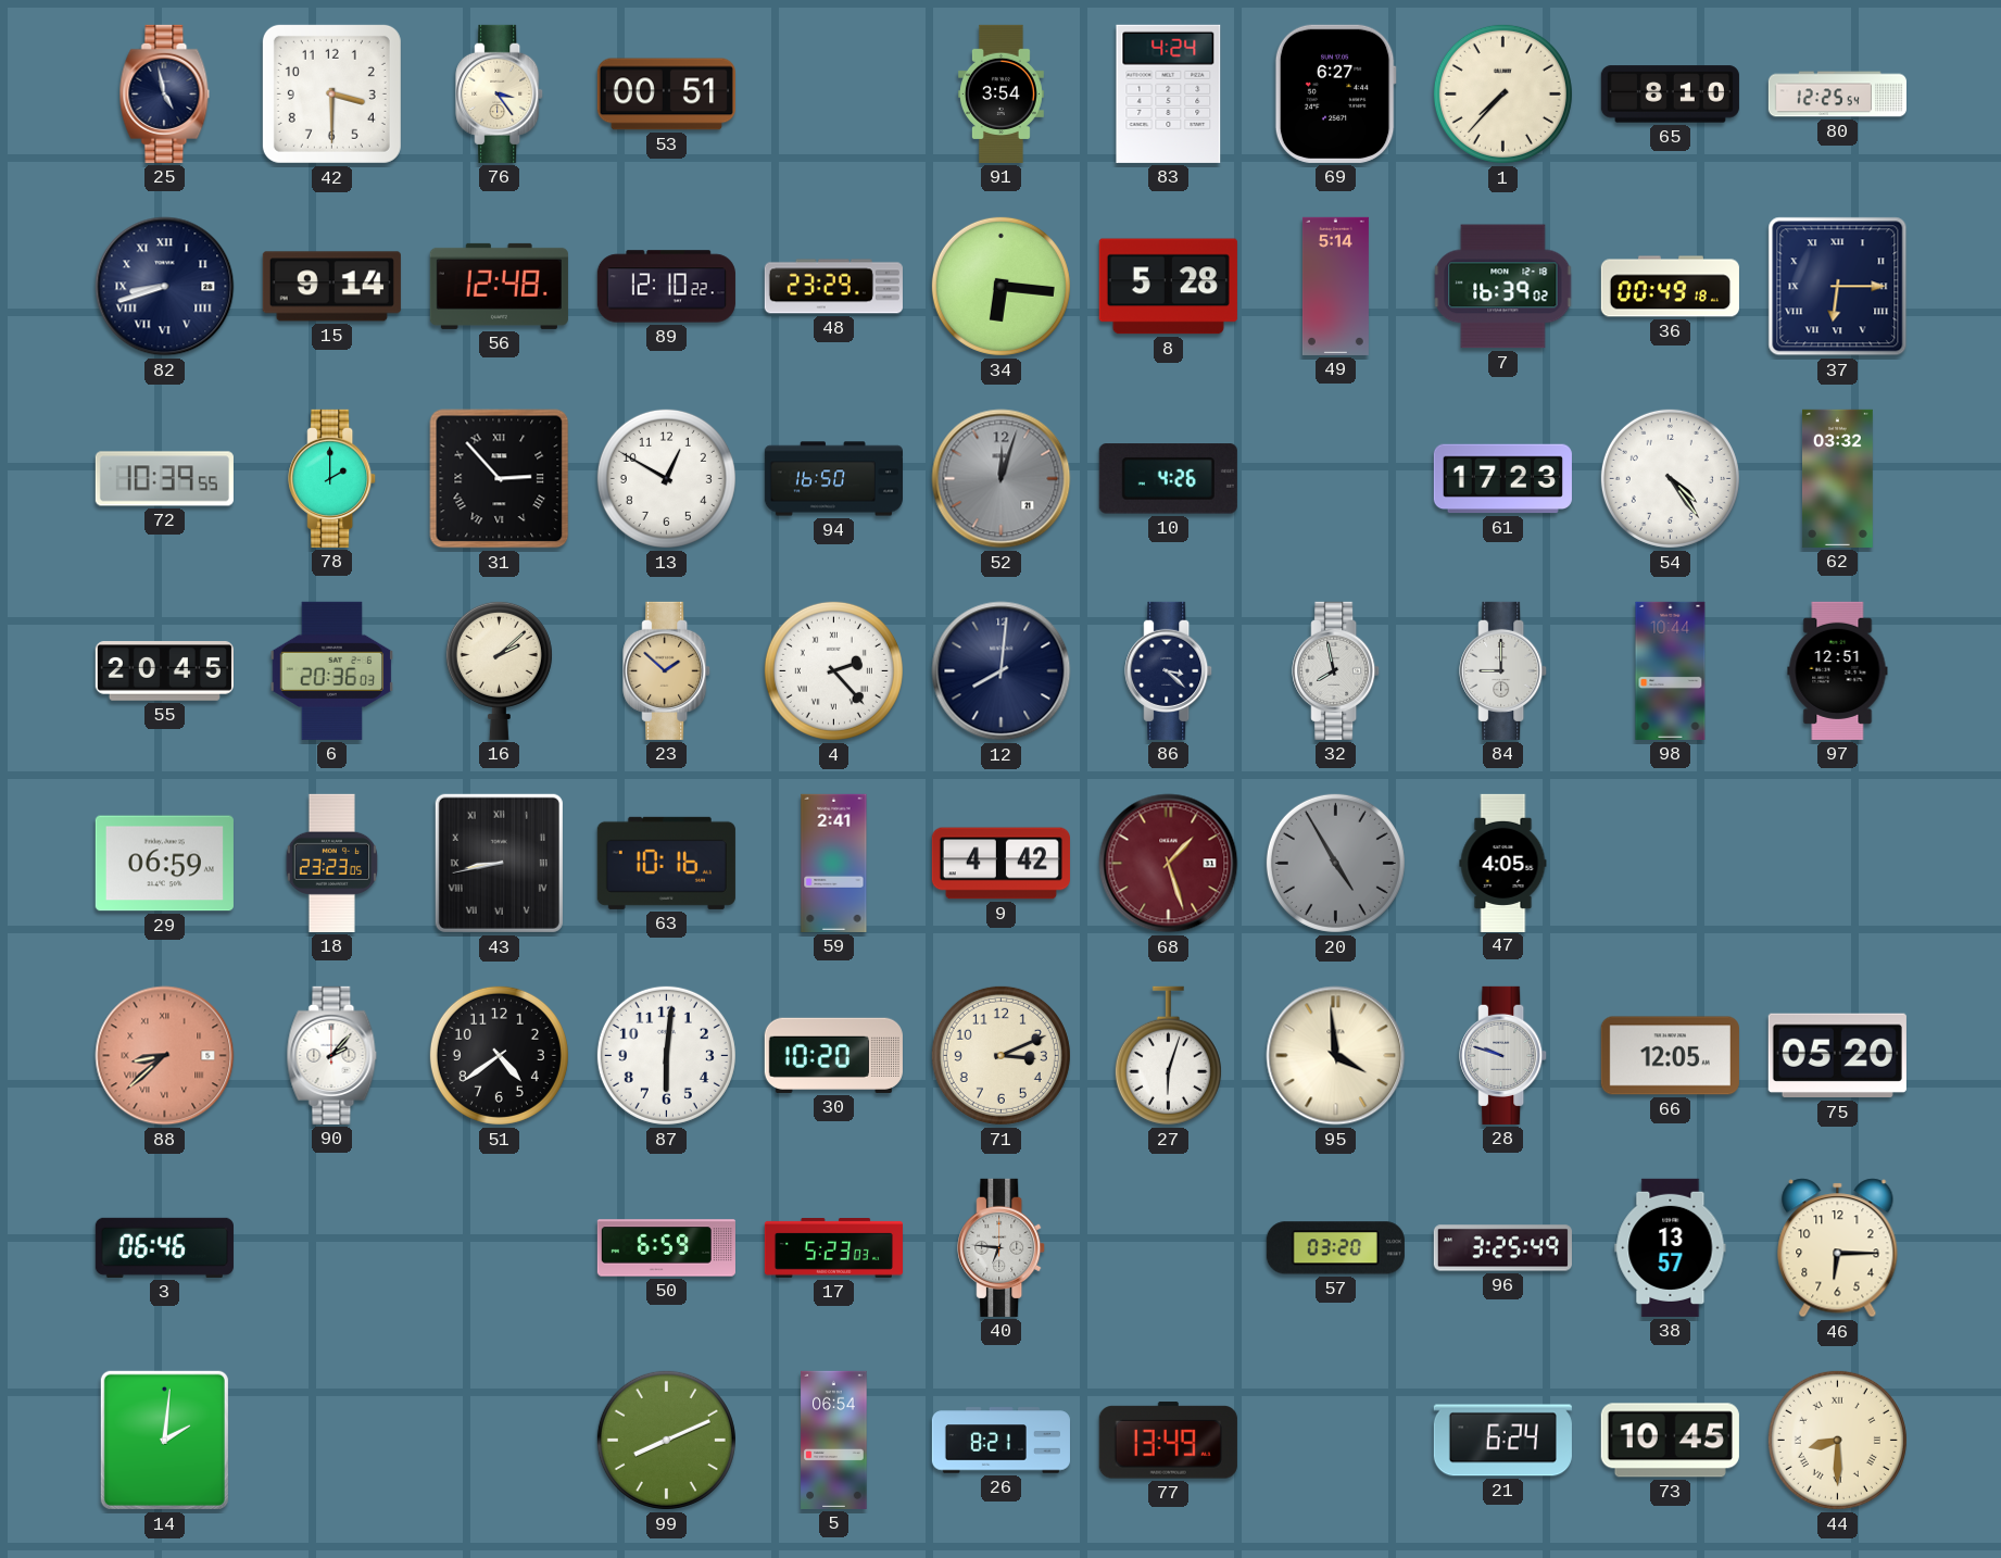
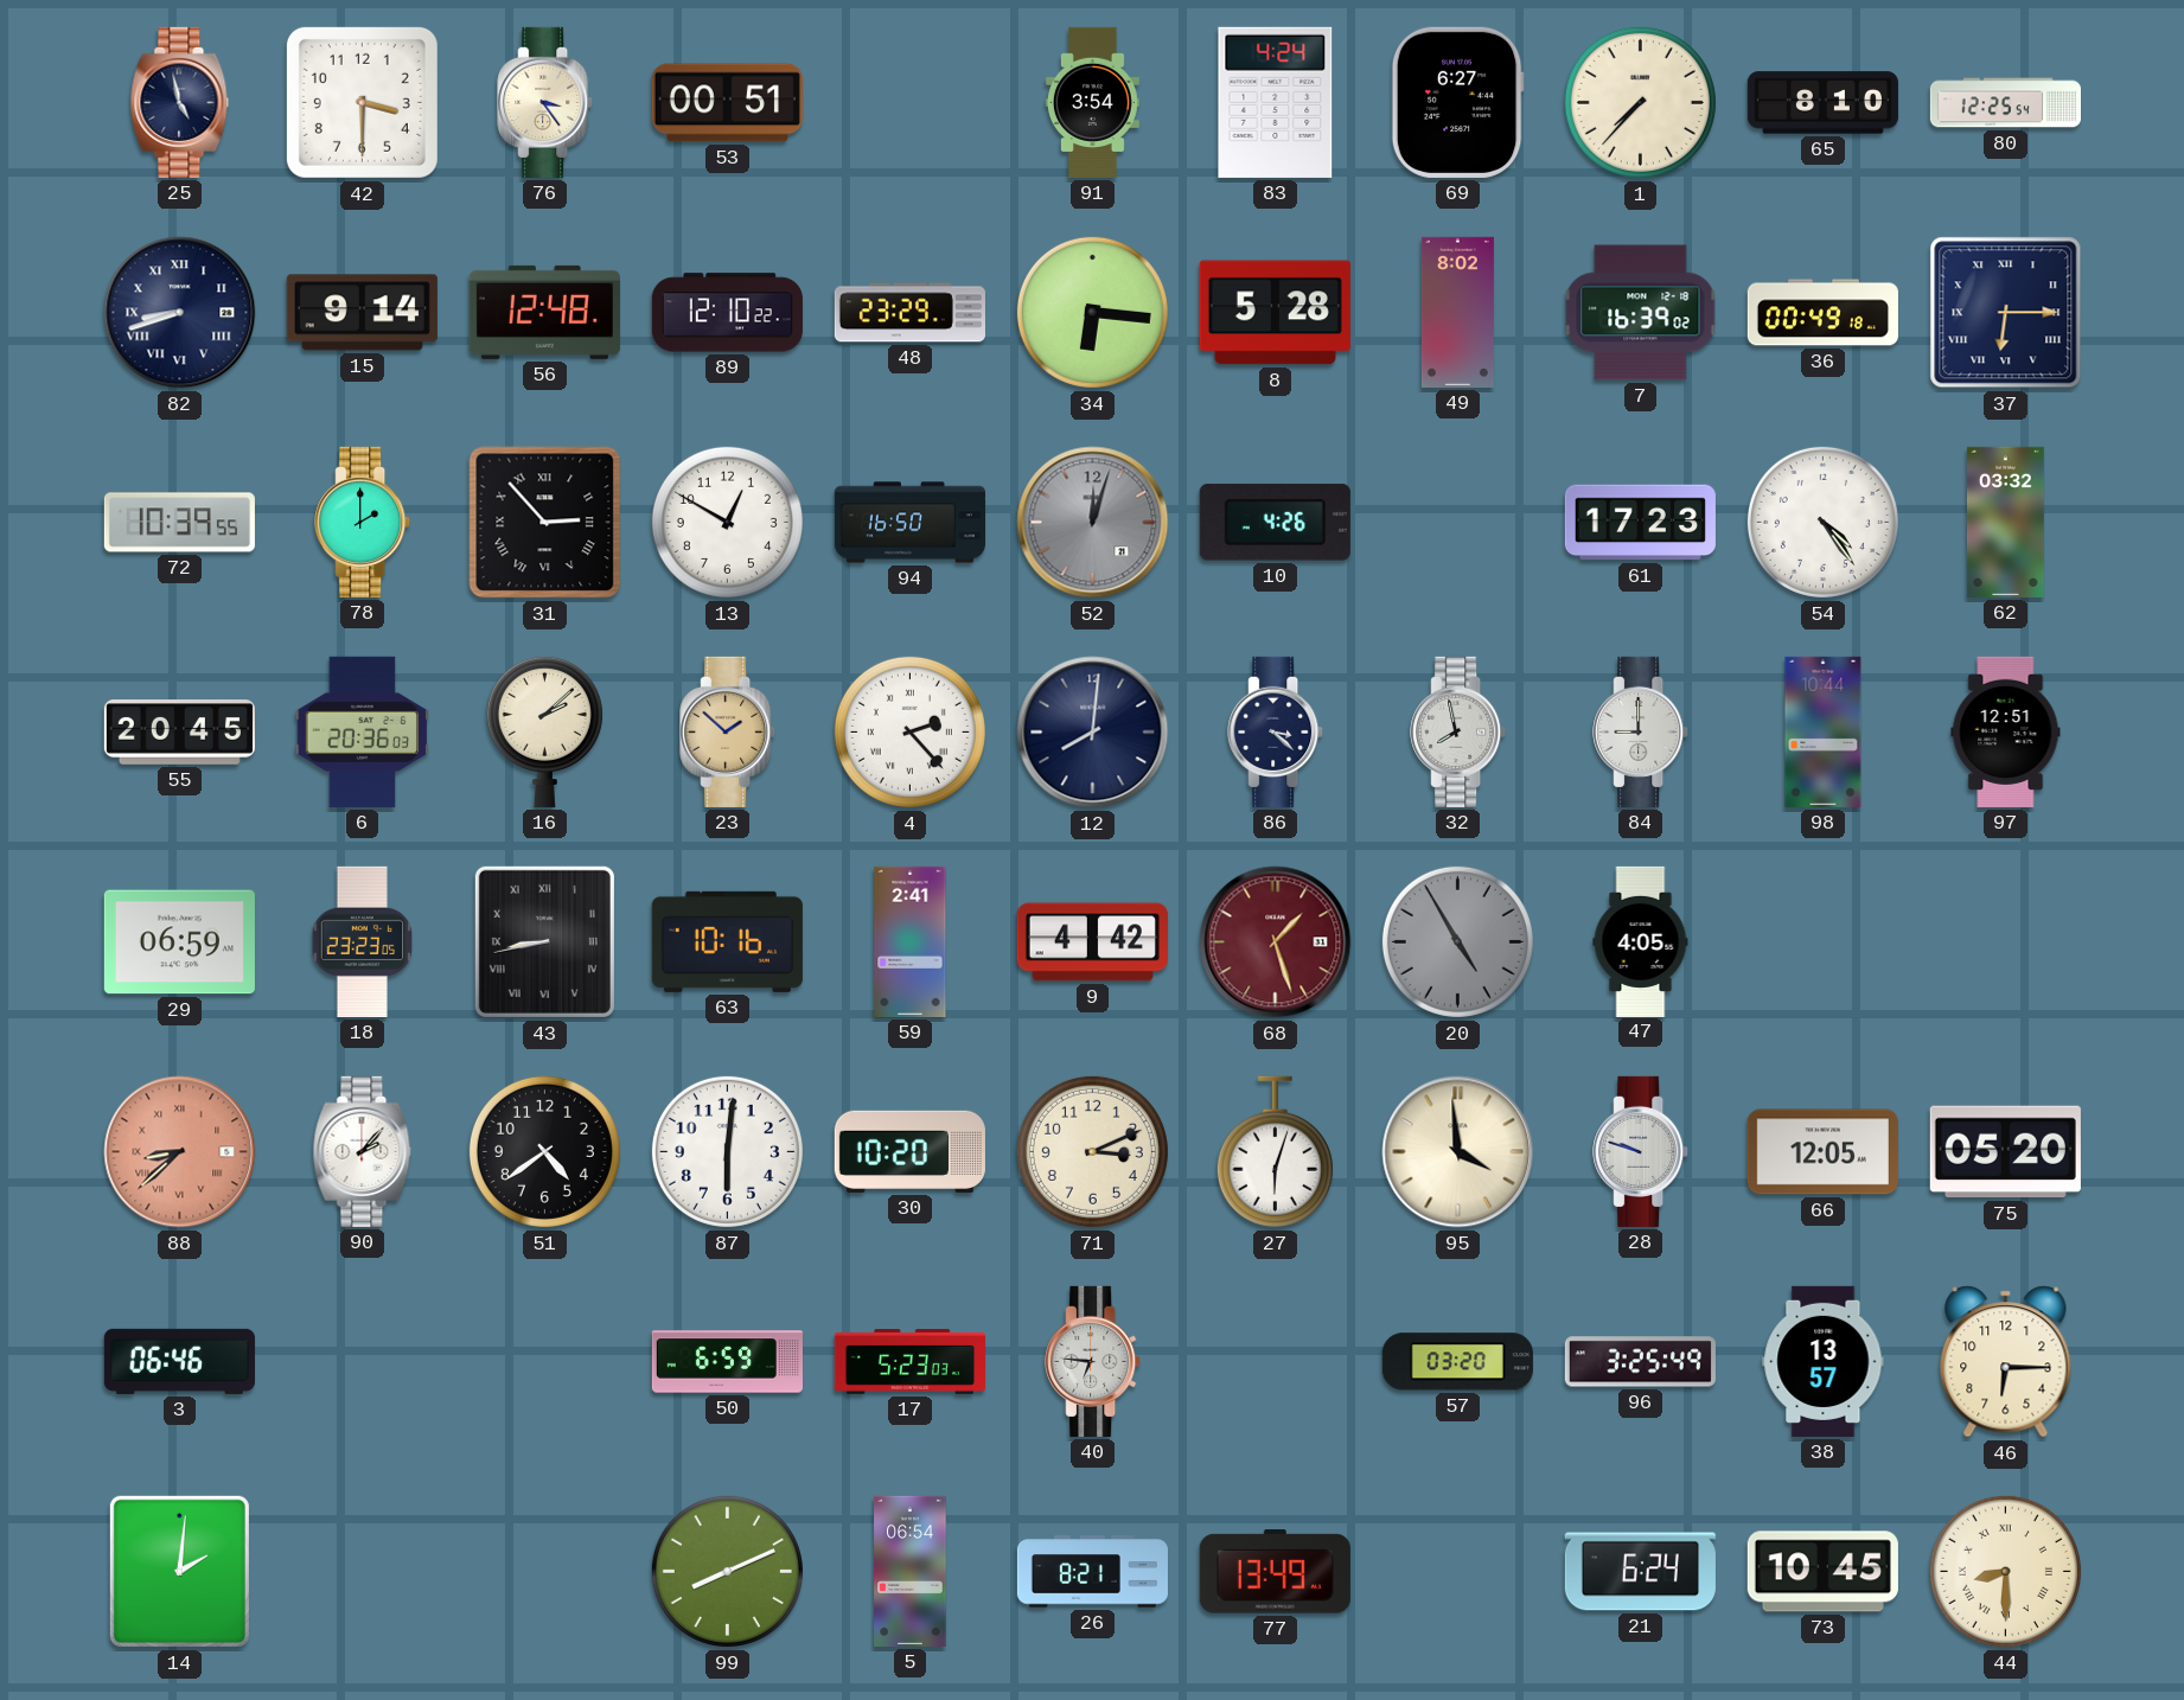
49: 5:14 -> 8:02 (1457, 312)
